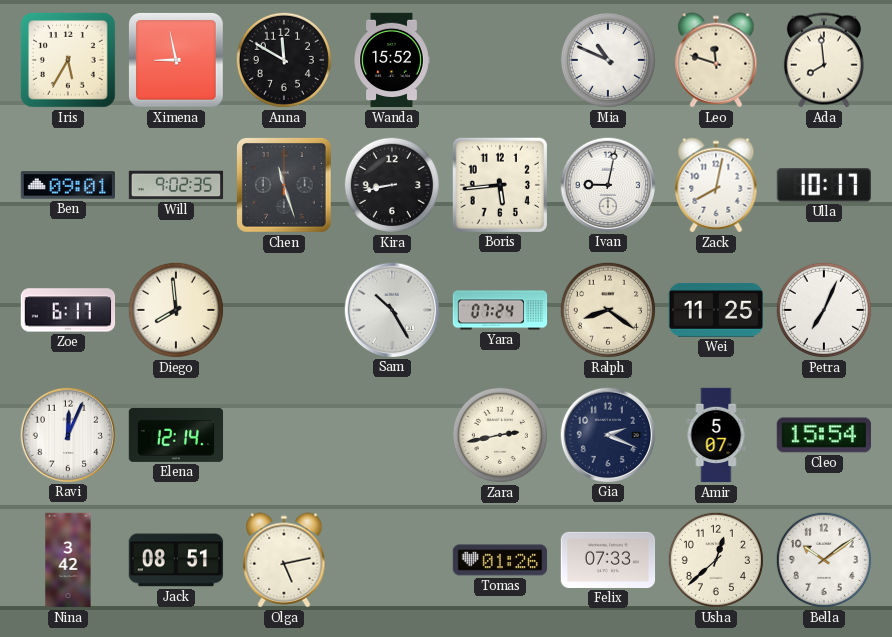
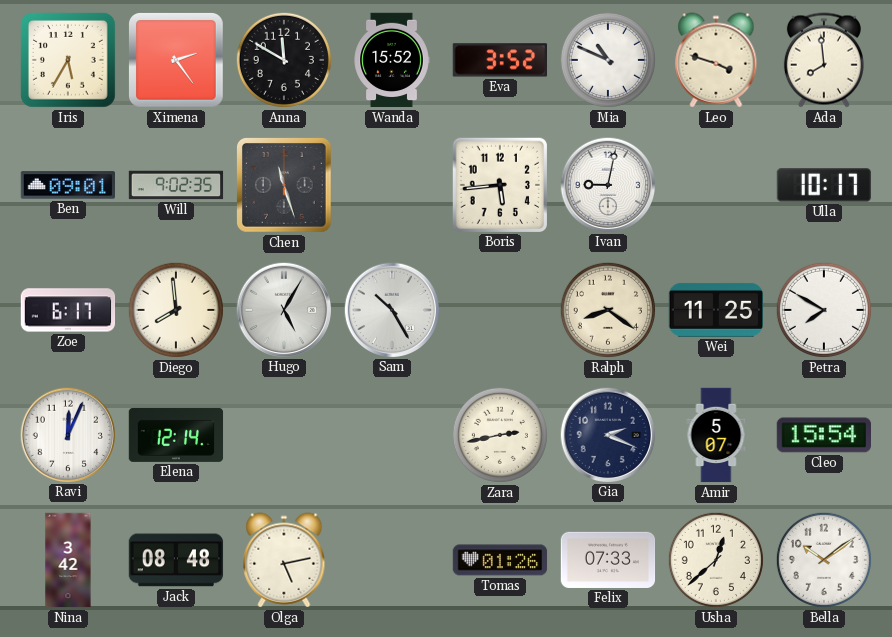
Ximena: 8:58 -> 2:24 (177, 61)
Eva: none -> 3:52 (499, 60)
Leo: 11:48 -> 3:48 (716, 60)
Kira: 8:43 -> none (392, 185)
Zack: 8:02 -> none (716, 185)
Hugo: none -> 5:05 (283, 309)
Yara: 07:24 -> none (500, 310)
Petra: 7:04 -> 7:50 (824, 310)
Jack: 08:51 -> 08:48 (176, 560)
